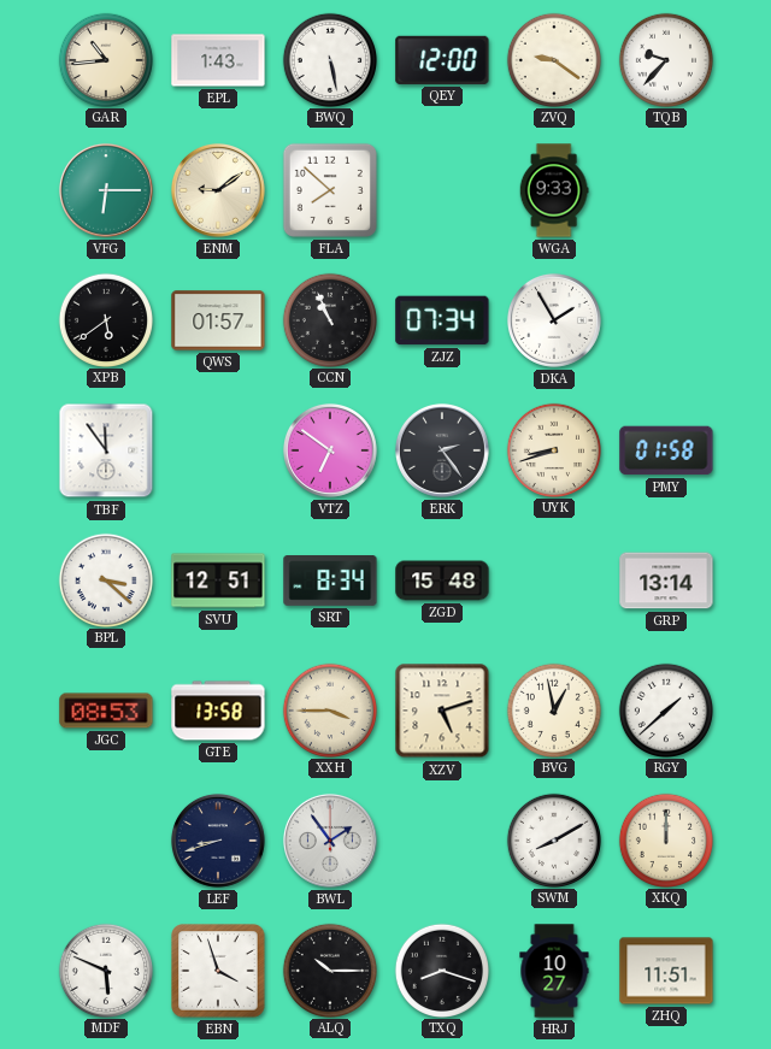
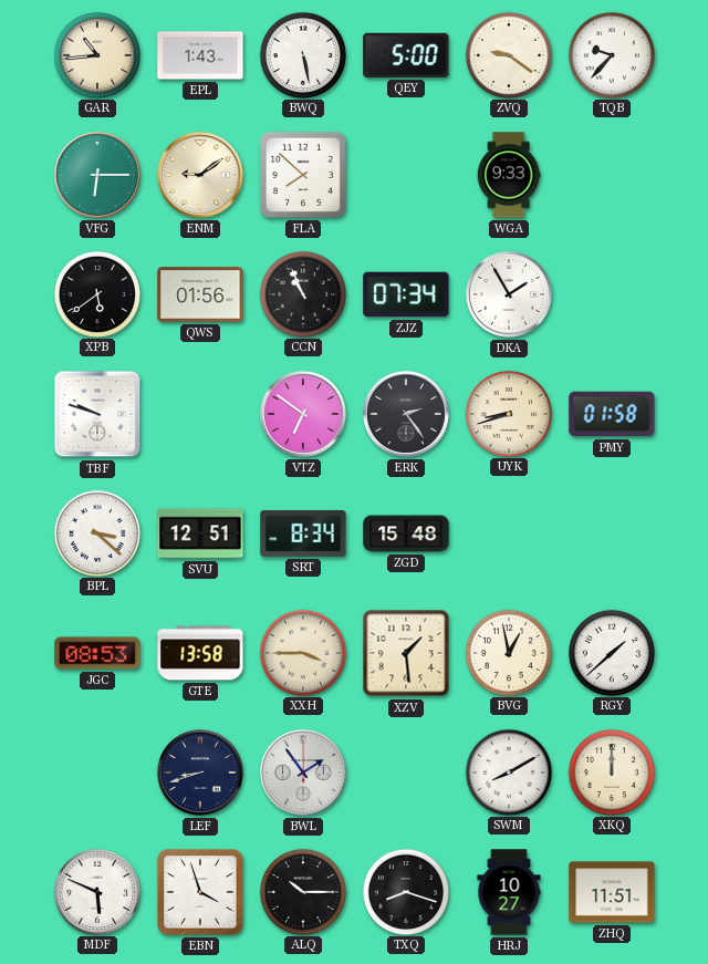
QEY: 12:00 -> 5:00 (406, 55)
QWS: 01:57 -> 01:56 (200, 294)
TBF: 11:54 -> 9:48 (97, 414)
GRP: 13:14 -> none (666, 581)
XZV: 5:12 -> 1:29 (406, 653)
